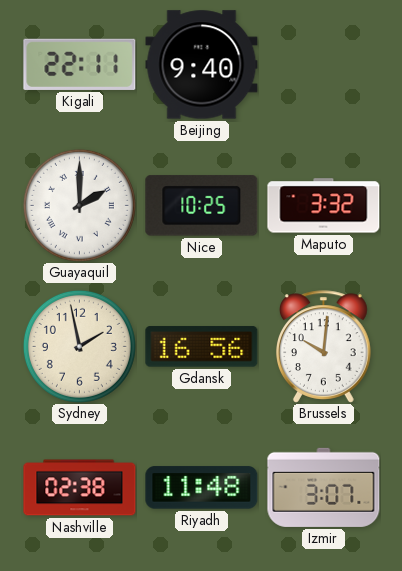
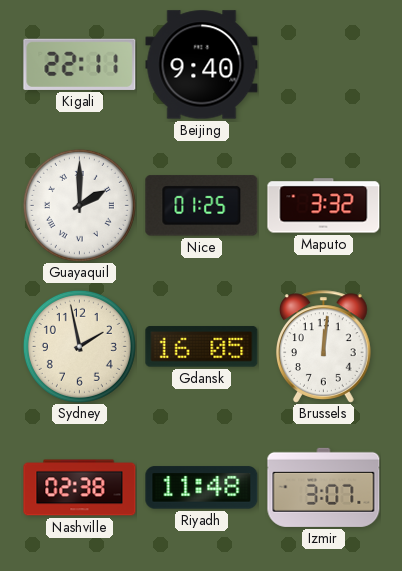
Nice: 10:25 -> 01:25 (202, 206)
Gdansk: 16:56 -> 16:05 (202, 347)
Brussels: 10:01 -> 12:01 (324, 347)
